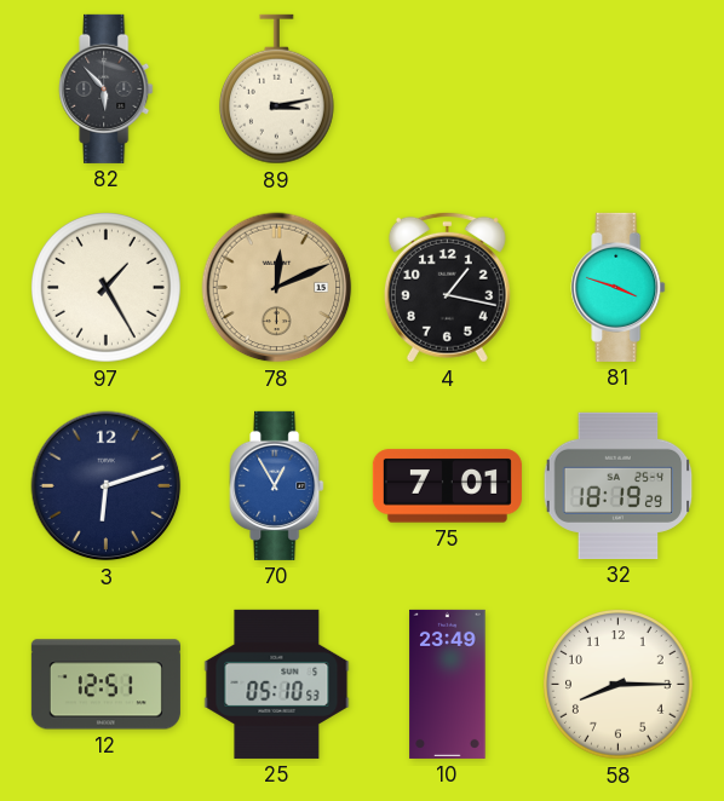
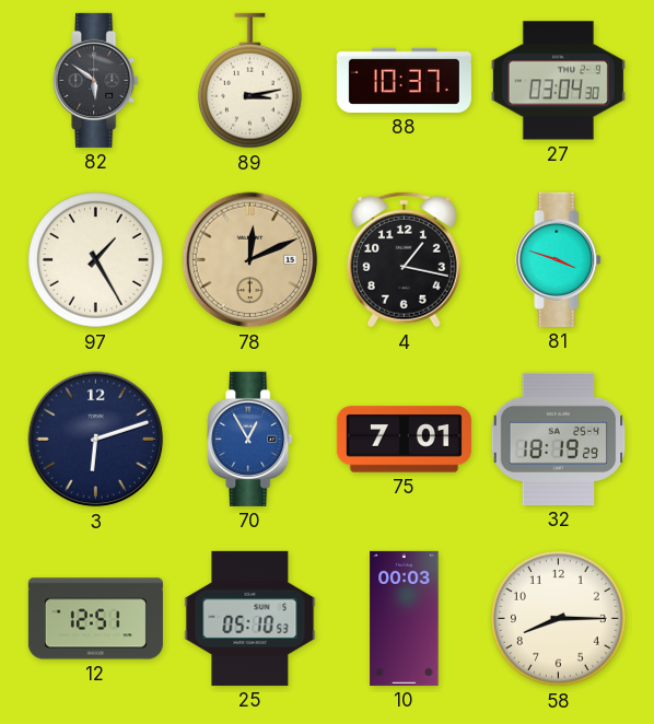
82: 5:53 -> 5:51 (96, 80)
88: none -> 10:37 (404, 80)
27: none -> 03:04 (558, 81)
10: 23:49 -> 00:03 (405, 618)
